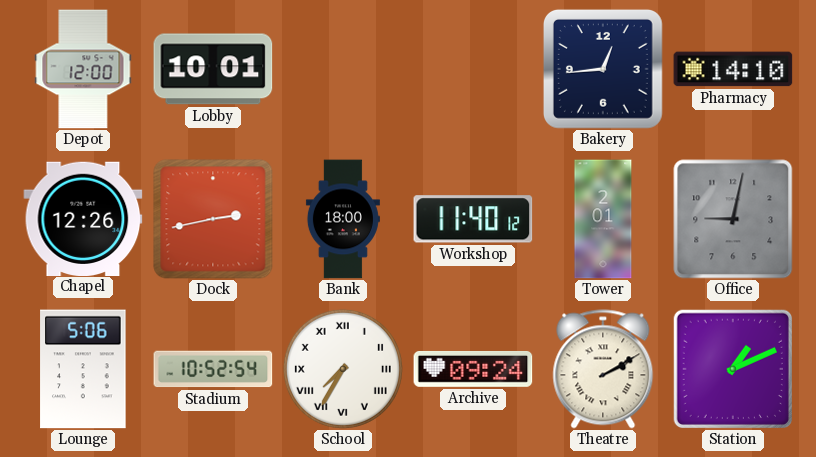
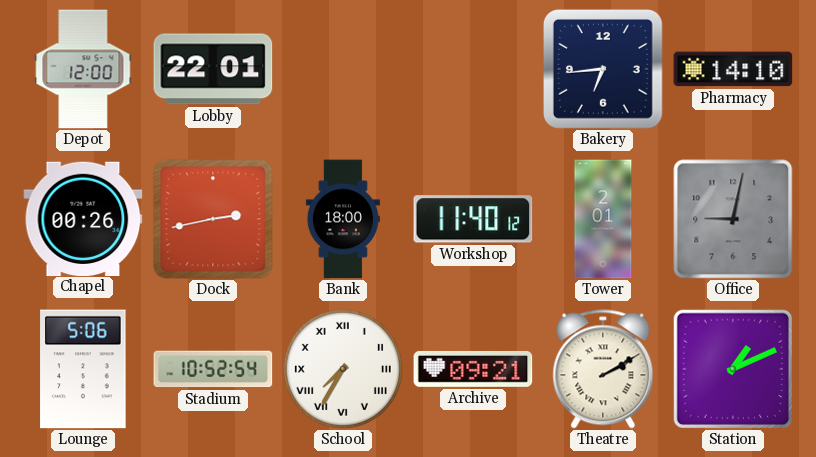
Lobby: 10:01 -> 22:01 (213, 69)
Bakery: 12:44 -> 6:44 (603, 69)
Chapel: 12:26 -> 00:26 (83, 218)
Archive: 09:24 -> 09:21 (473, 369)
